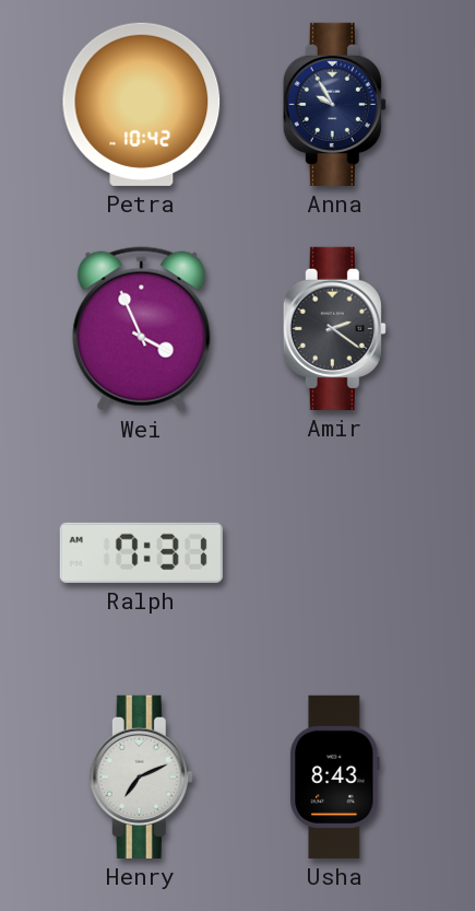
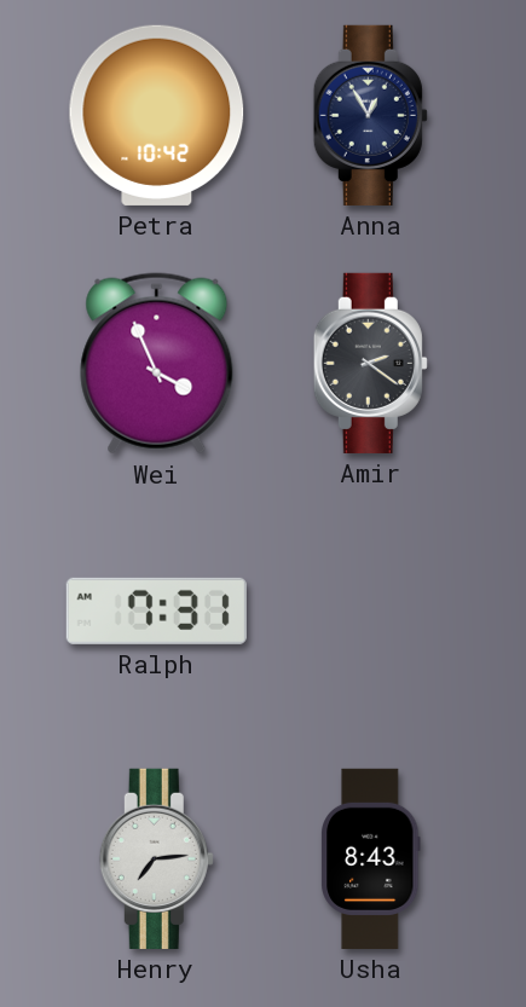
Anna: 9:55 -> 12:55 (370, 115)
Henry: 7:11 -> 7:14 (156, 858)
